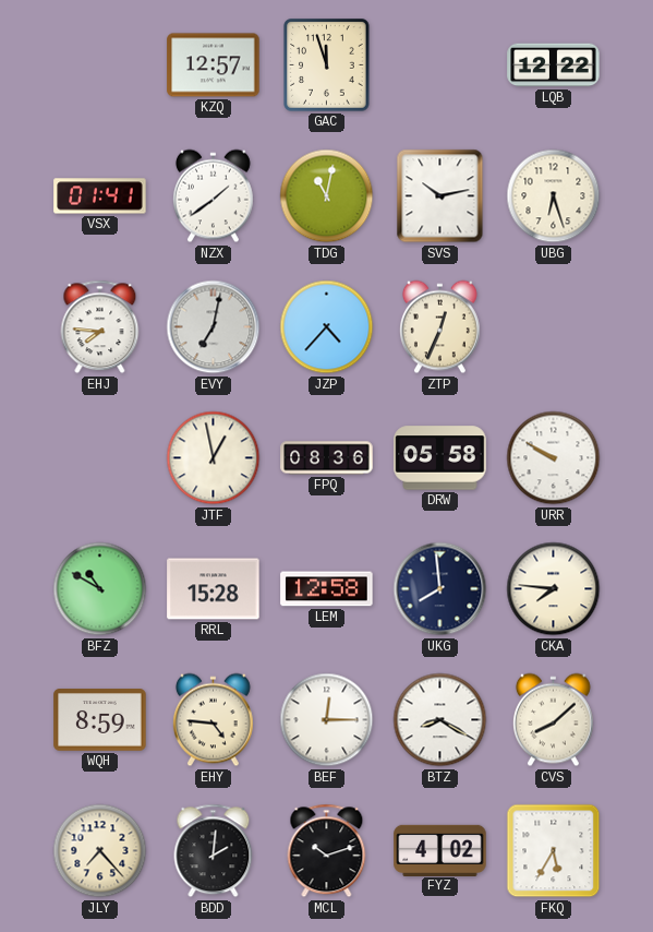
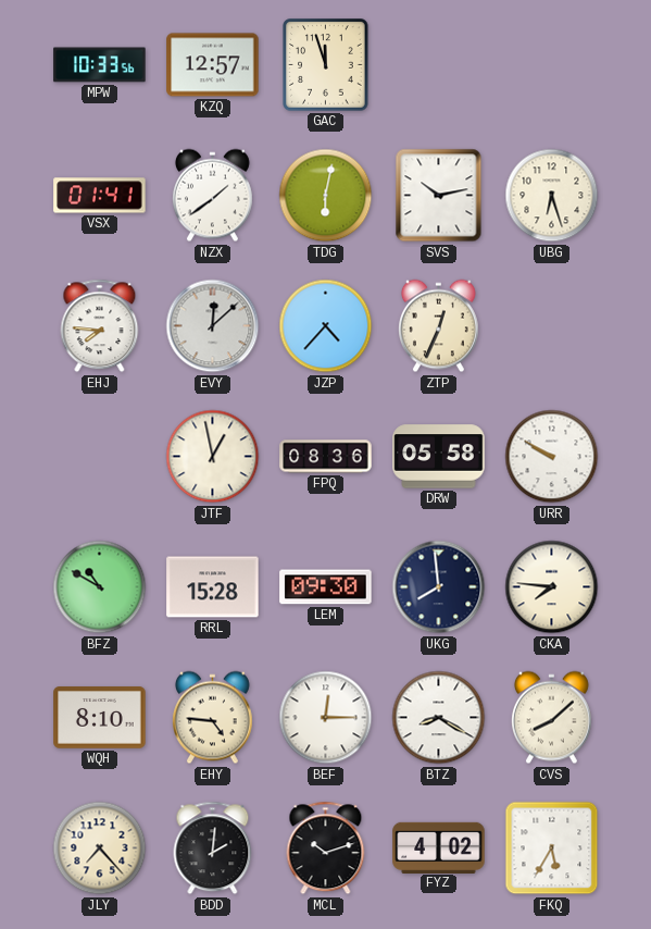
MPW: none -> 10:33 (100, 65)
LQB: 12:22 -> none (554, 65)
TDG: 11:02 -> 6:02 (326, 196)
EVY: 7:02 -> 12:08 (213, 326)
LEM: 12:58 -> 09:30 (326, 587)
WQH: 8:59 -> 8:10 (100, 718)
